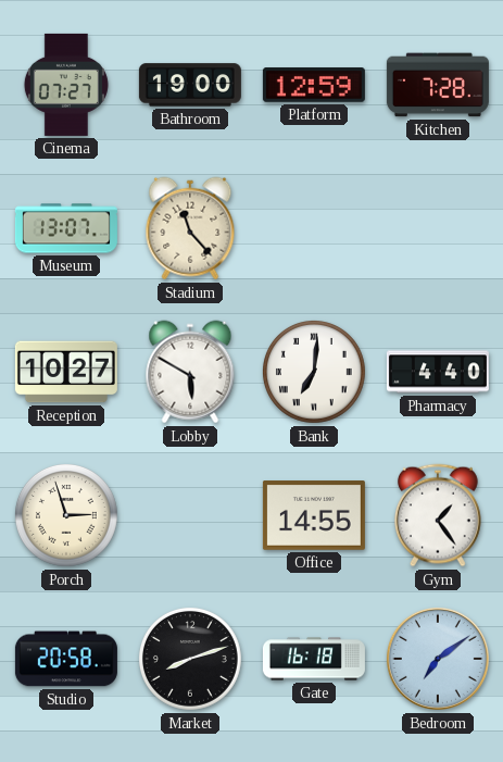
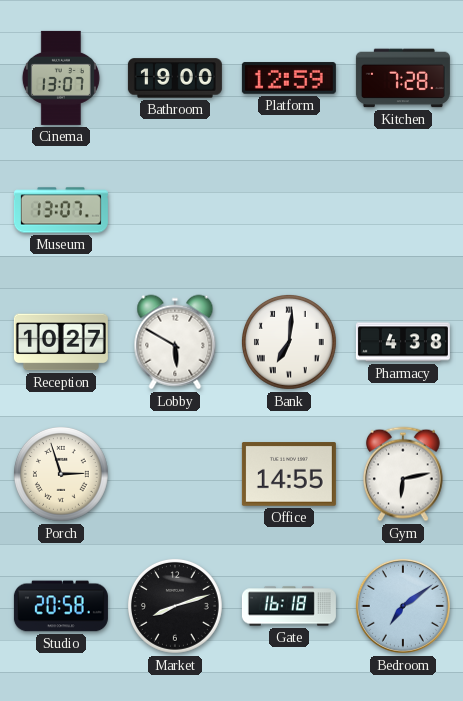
Cinema: 07:27 -> 13:07 (61, 78)
Stadium: 11:23 -> none (190, 228)
Pharmacy: 4:40 -> 4:38 (403, 342)
Gym: 1:24 -> 6:13 (403, 474)
